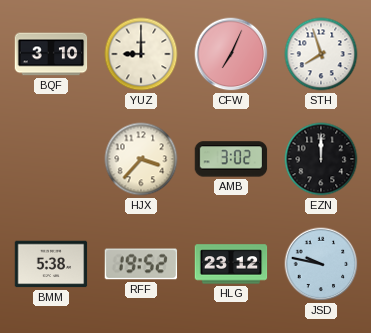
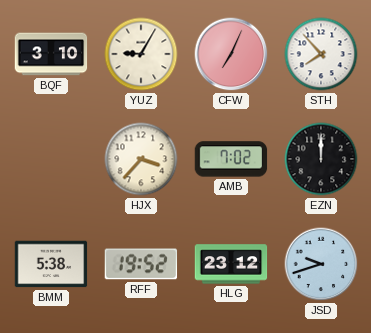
YUZ: 9:00 -> 9:05 (141, 54)
STH: 7:57 -> 7:53 (321, 54)
AMB: 3:02 -> 7:02 (231, 159)
JSD: 9:47 -> 9:42 (321, 264)
